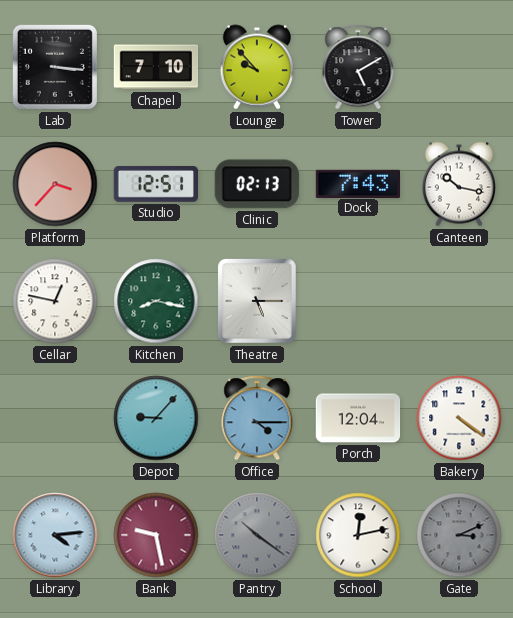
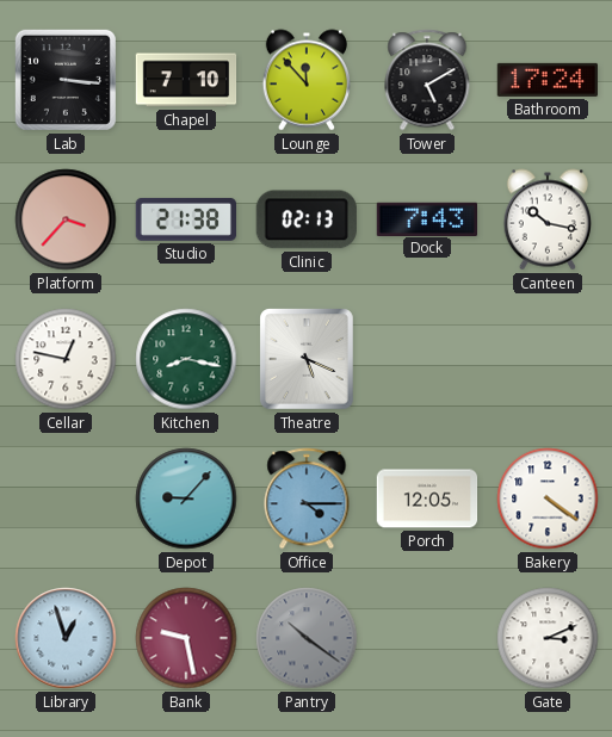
Lounge: 9:53 -> 11:53 (305, 80)
Bathroom: none -> 17:24 (546, 80)
Studio: 12:51 -> 21:38 (185, 219)
Theatre: 5:15 -> 5:19 (308, 359)
Porch: 12:04 -> 12:05 (427, 498)
Library: 4:14 -> 12:57 (66, 638)
School: 12:13 -> none (358, 535)
Gate dial: grey -> white (548, 638)
